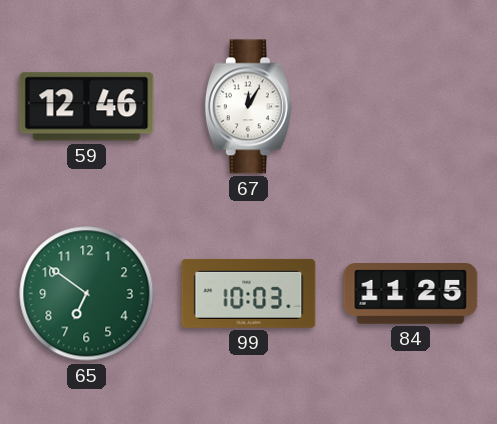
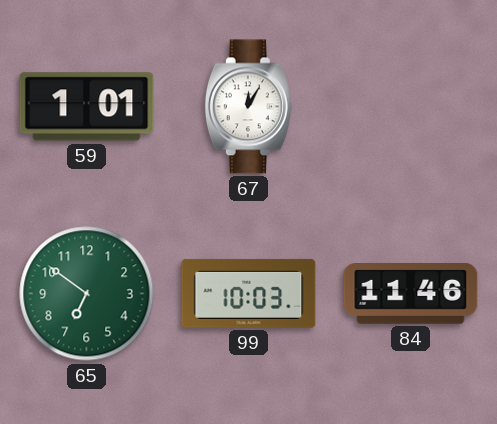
59: 12:46 -> 1:01 (87, 107)
84: 11:25 -> 11:46 (411, 294)
